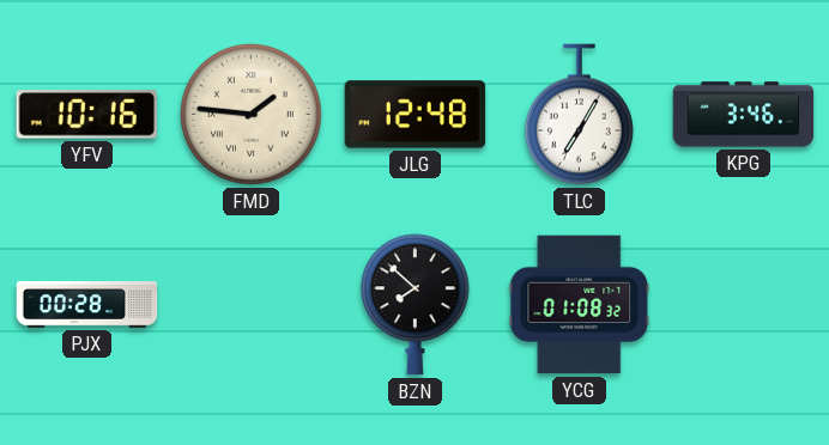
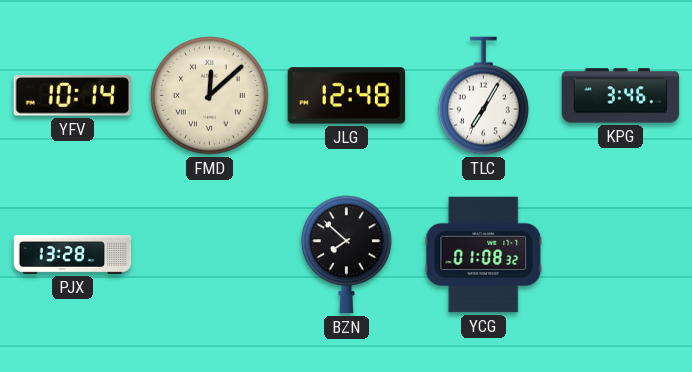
YFV: 10:16 -> 10:14 (72, 96)
FMD: 1:46 -> 12:08 (210, 96)
PJX: 00:28 -> 13:28 (73, 255)
